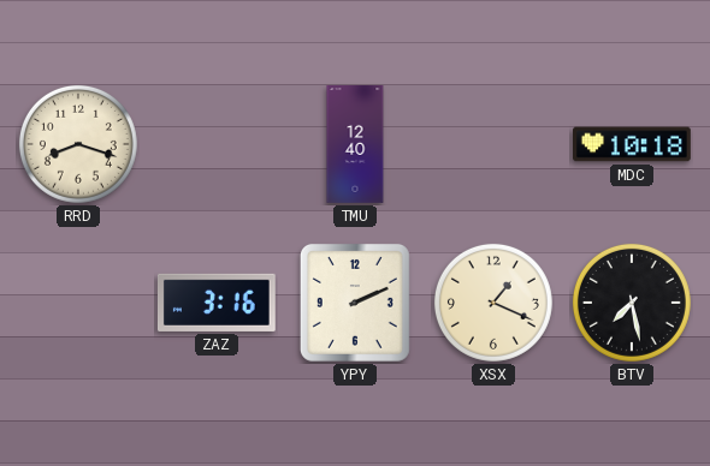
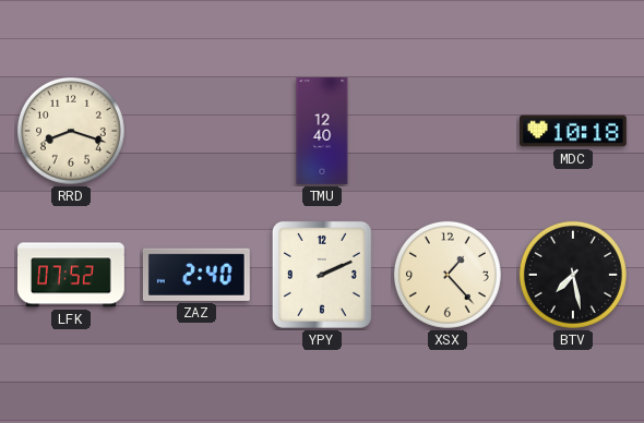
LFK: none -> 07:52 (72, 275)
ZAZ: 3:16 -> 2:40 (196, 275)
XSX: 1:19 -> 1:23 (448, 275)
